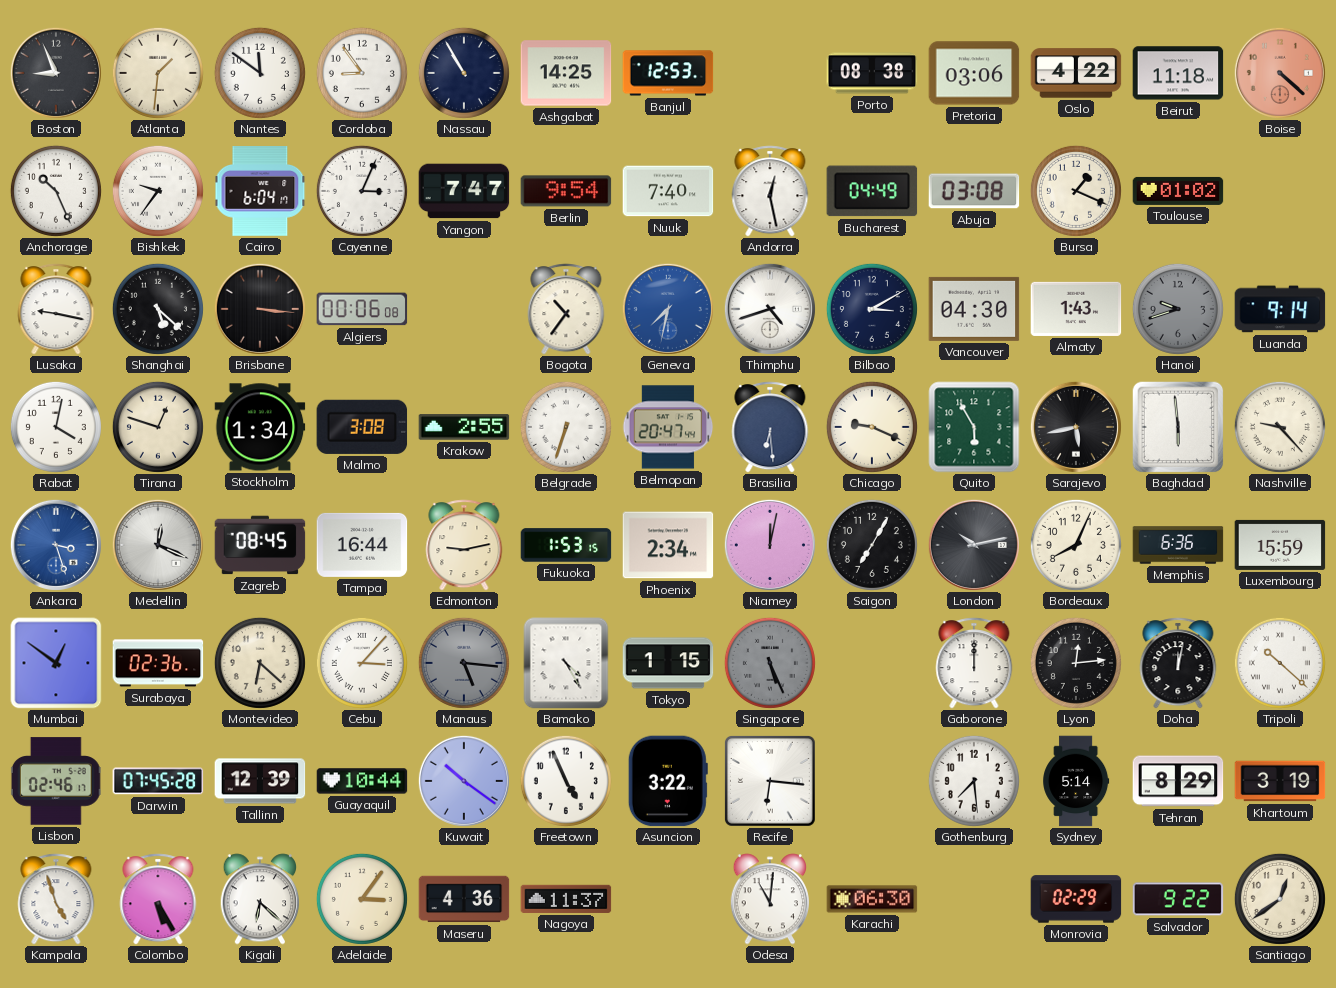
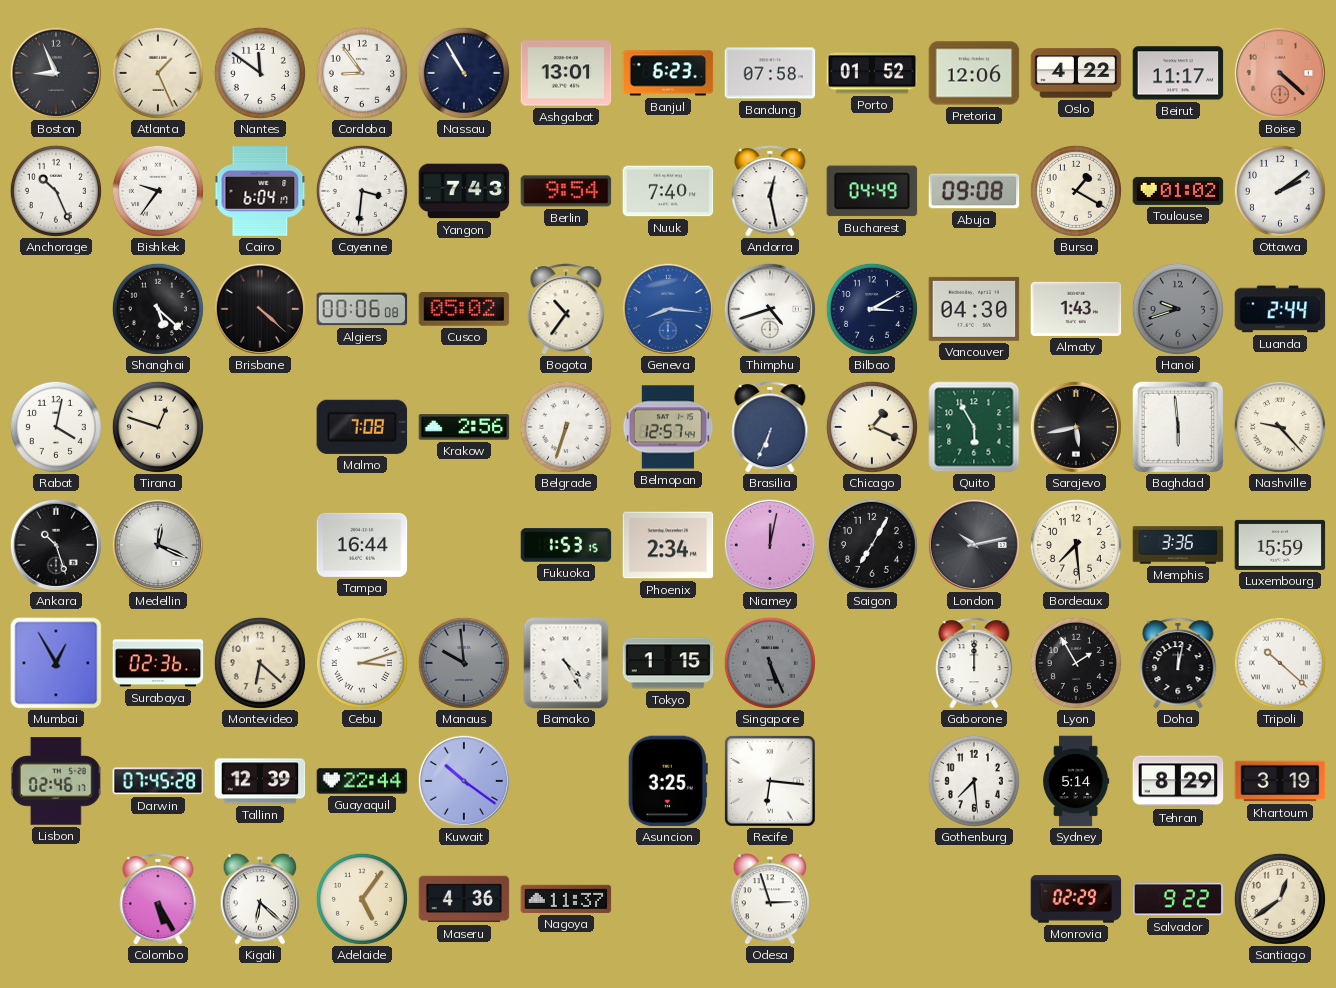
Atlanta: 1:31 -> 1:26 (158, 73)
Ashgabat: 14:25 -> 13:01 (566, 73)
Banjul: 12:53 -> 6:23 (668, 73)
Bandung: none -> 07:58 (770, 73)
Porto: 08:38 -> 01:52 (872, 73)
Pretoria: 03:06 -> 12:06 (974, 73)
Beirut: 11:18 -> 11:17 (1178, 73)
Cayenne: 3:04 -> 3:31 (362, 191)
Yangon: 7:47 -> 7:43 (464, 191)
Abuja: 03:08 -> 09:08 (974, 191)
Bursa: 1:19 -> 1:20 (1076, 191)
Ottawa: none -> 2:09 (1280, 191)
Lusaka: 9:17 -> none (56, 309)
Brisbane: 3:16 -> 4:22 (260, 309)
Cusco: none -> 05:02 (464, 310)
Geneva: 7:32 -> 8:16 (668, 309)
Luanda: 9:14 -> 2:44 (1280, 309)
Stockholm: 1:34 -> none (260, 427)
Malmo: 3:08 -> 7:08 (362, 427)
Krakow: 2:55 -> 2:56 (464, 427)
Belmopan: 20:47 -> 12:57 (668, 427)
Brasilia: 6:29 -> 6:34 (770, 427)
Chicago: 9:19 -> 1:19 (872, 427)
Ankara: 3:27 -> 10:27 (56, 545)
Ankara dial: blue -> black (56, 545)
Zagreb: 08:45 -> none (260, 545)
Edmonton: 9:13 -> none (464, 545)
Bordeaux: 8:04 -> 7:29 (1076, 545)
Memphis: 6:36 -> 3:36 (1178, 545)
Mumbai: 12:51 -> 12:55 (56, 663)
Cebu: 3:07 -> 3:12 (362, 663)
Manaus: 5:16 -> 9:59 (464, 663)
Lyon: 12:14 -> 1:55 (1076, 663)
Guayaquil: 10:44 -> 22:44 (362, 781)
Freetown: 4:56 -> none (566, 781)
Asuncion: 3:22 -> 3:25 (668, 781)
Kampala: 4:57 -> none (56, 899)
Adelaide: 3:06 -> 5:06 (362, 899)
Odesa: 11:01 -> 2:57 (770, 899)
Karachi: 06:30 -> none (872, 899)
